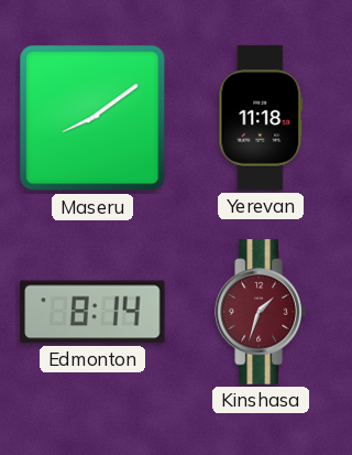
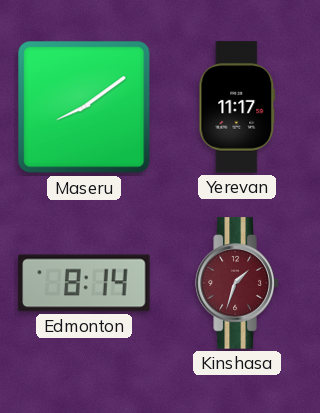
Yerevan: 11:18 -> 11:17 (237, 107)
